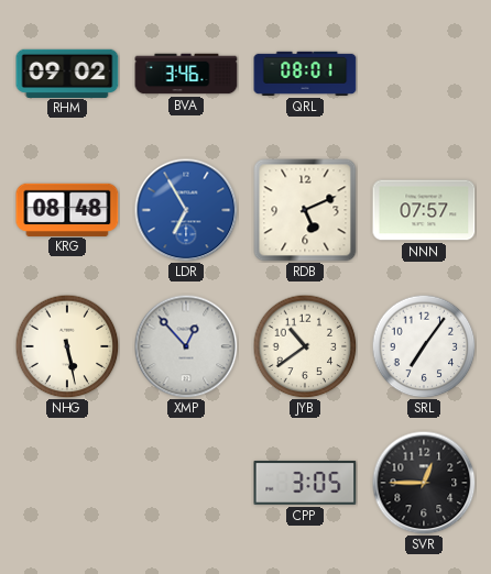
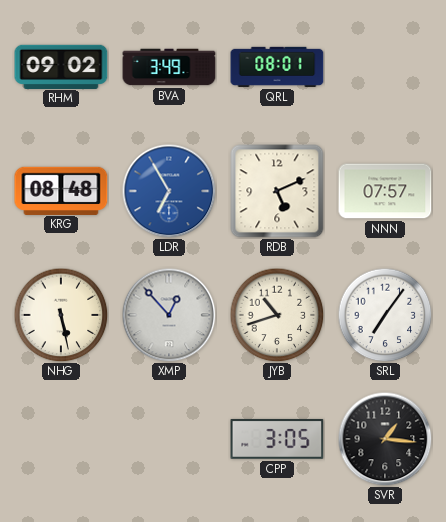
BVA: 3:46 -> 3:49 (169, 67)
JYB: 10:39 -> 10:42 (277, 315)
SVR: 12:45 -> 1:16 (385, 439)
